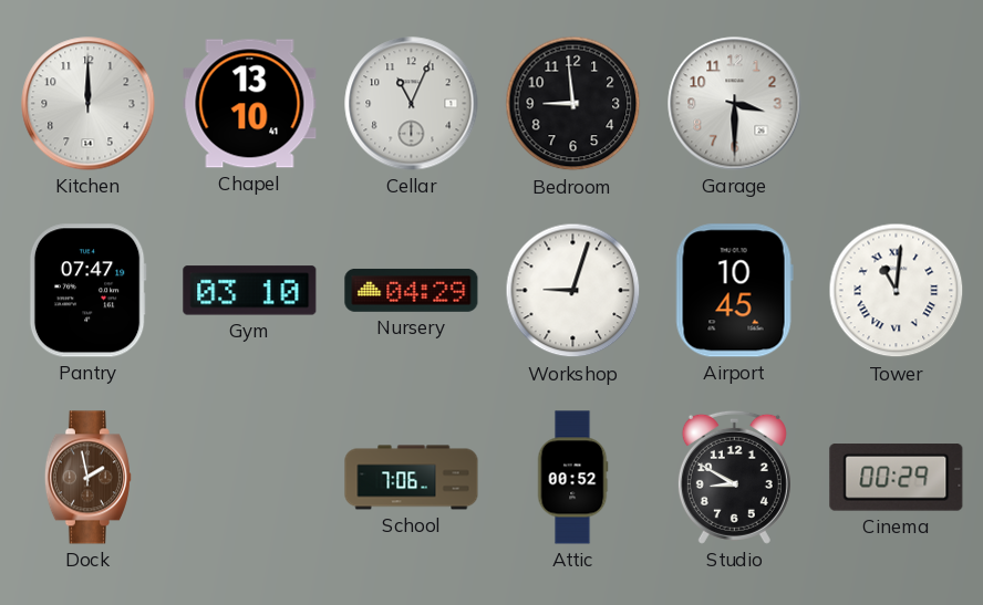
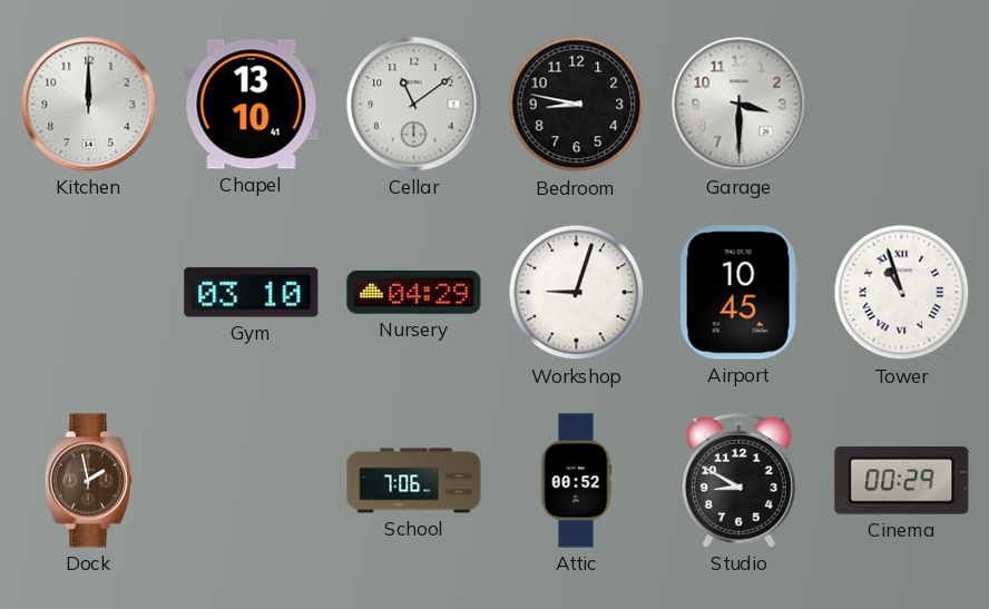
Cellar: 11:04 -> 11:09 (414, 105)
Bedroom: 8:59 -> 8:47 (577, 105)
Pantry: 07:47 -> none (87, 291)
Tower: 11:01 -> 10:57 (902, 293)
